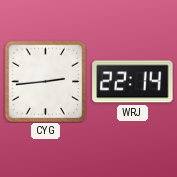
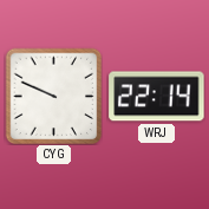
CYG: 2:44 -> 9:49 (53, 96)
